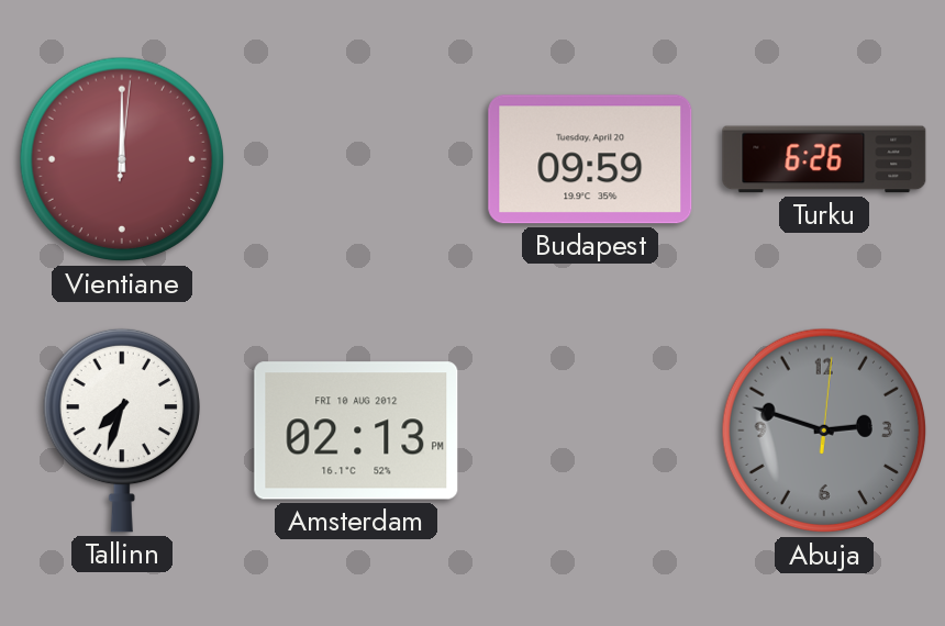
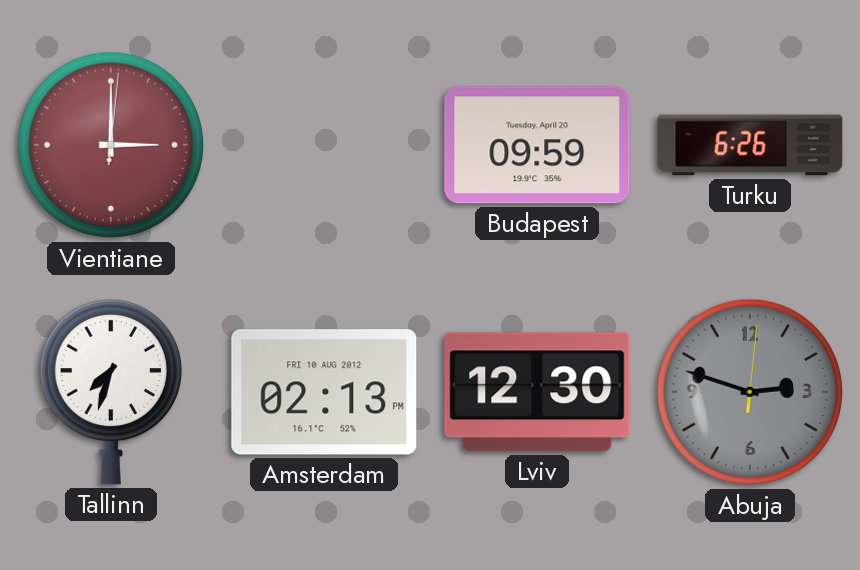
Vientiane: 12:00 -> 3:00 (111, 145)
Lviv: none -> 12:30 (537, 392)
